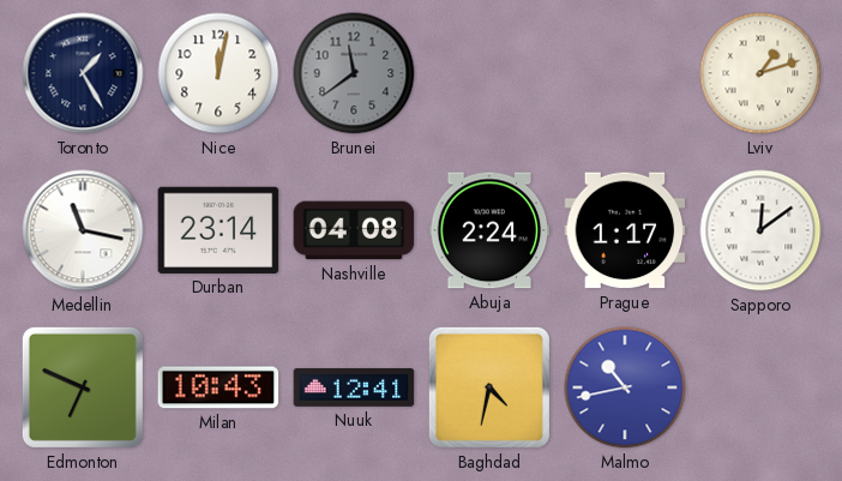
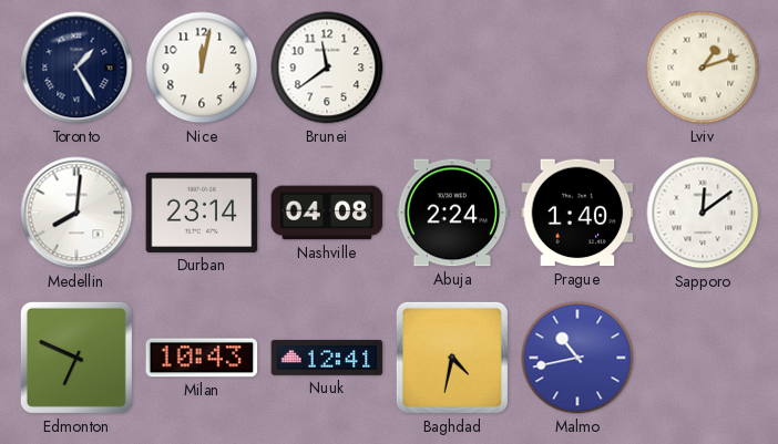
Brunei dial: grey -> white (327, 68)
Medellin: 11:17 -> 8:01 (76, 213)
Prague: 1:17 -> 1:40 (577, 213)
